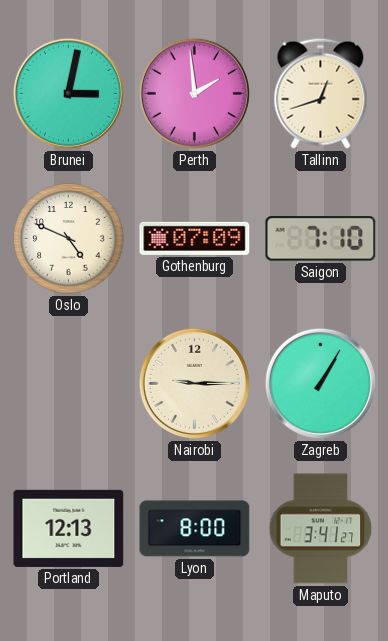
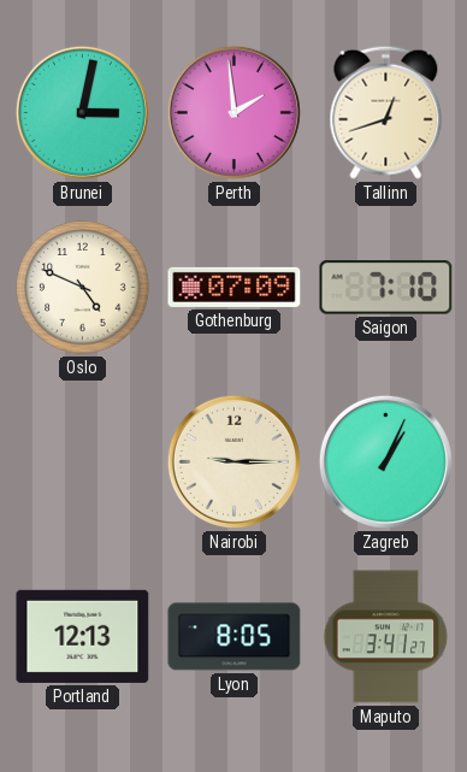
Zagreb: 1:05 -> 1:04 (385, 461)
Lyon: 8:00 -> 8:05 (235, 637)
